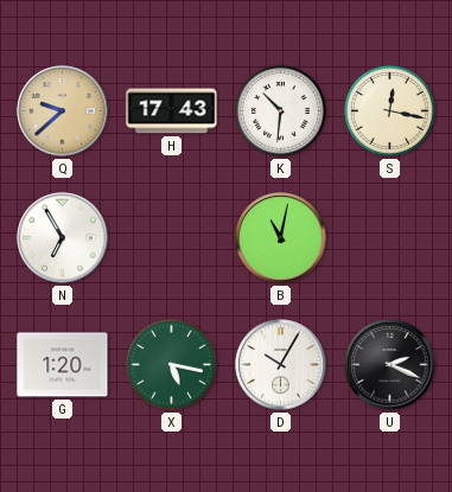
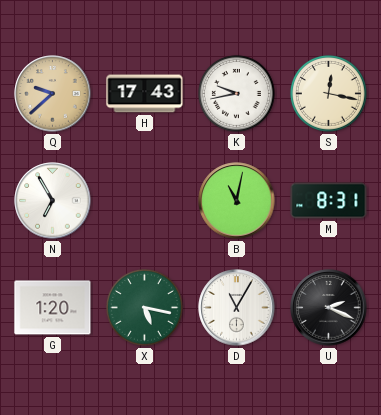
K: 10:31 -> 9:43 (236, 93)
M: none -> 8:31 (329, 201)
D: 10:05 -> 11:05 (237, 308)
